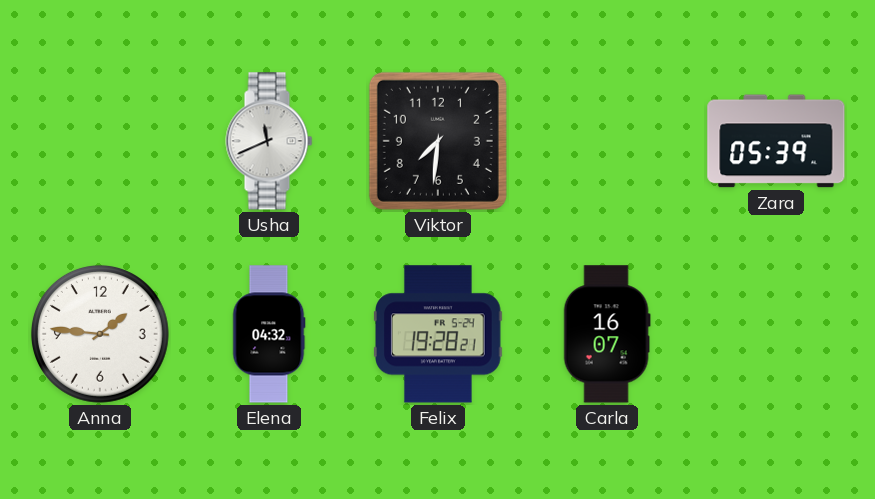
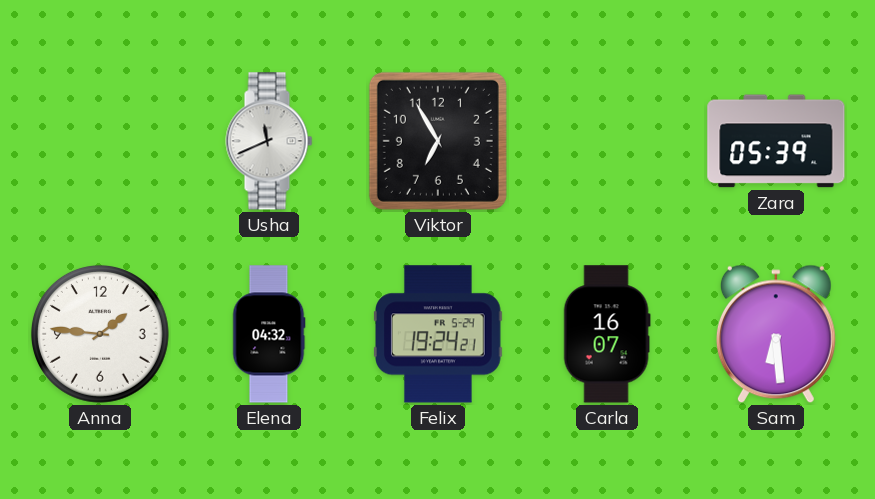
Viktor: 7:31 -> 6:55 (438, 141)
Felix: 19:28 -> 19:24 (439, 334)
Sam: none -> 6:29 (776, 334)
